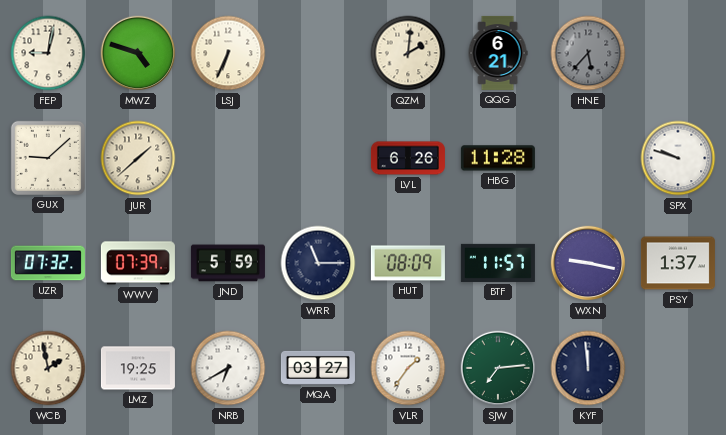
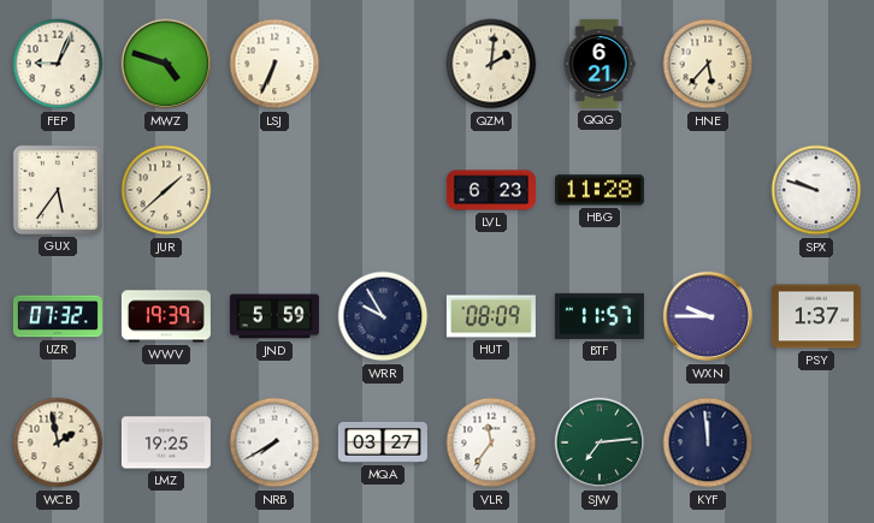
FEP: 9:02 -> 9:04 (58, 64)
HNE dial: grey -> cream (708, 64)
GUX: 9:08 -> 5:36 (58, 190)
LVL: 6:26 -> 6:23 (491, 190)
WWV: 07:39 -> 19:39 (166, 316)
WRR: 11:15 -> 9:55 (383, 316)
WXN: 9:17 -> 9:45 (708, 316)
NRB: 6:40 -> 7:40 (274, 442)
VLR: 1:36 -> 11:36 (491, 442)
